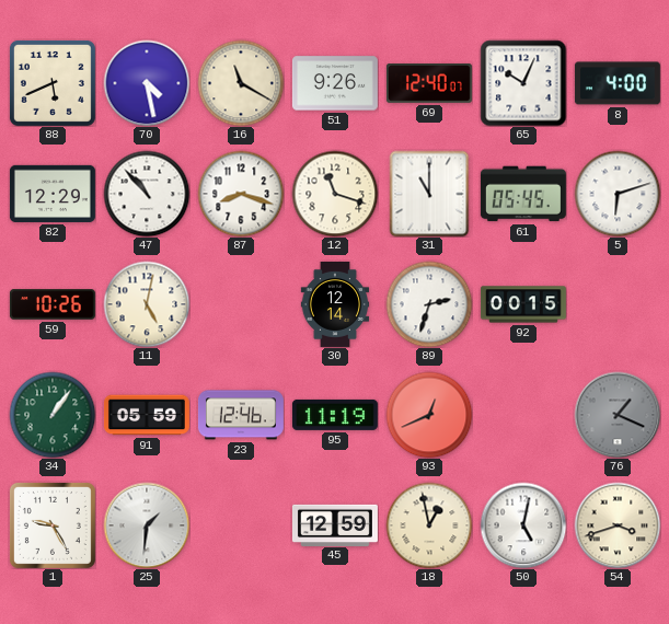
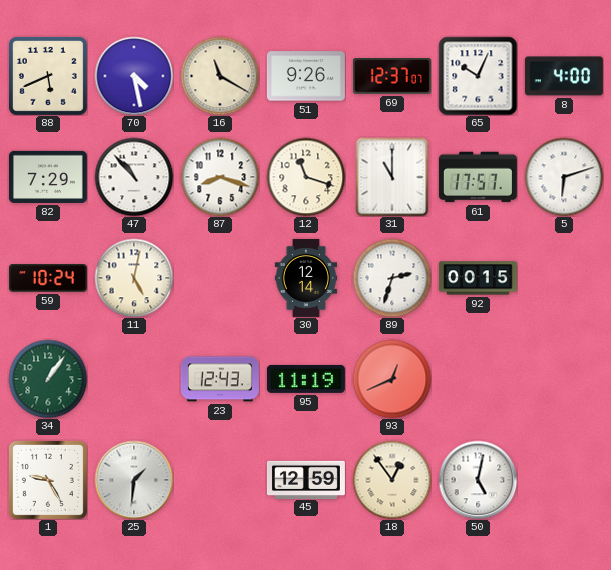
69: 12:40 -> 12:37 (392, 77)
82: 12:29 -> 7:29 (48, 177)
61: 05:45 -> 17:57 (478, 177)
59: 10:26 -> 10:24 (48, 278)
91: 05:59 -> none (147, 415)
23: 12:46 -> 12:43 (220, 379)
76: 1:19 -> none (618, 415)
18: 12:58 -> 12:54 (392, 480)
54: 3:42 -> none (618, 525)
